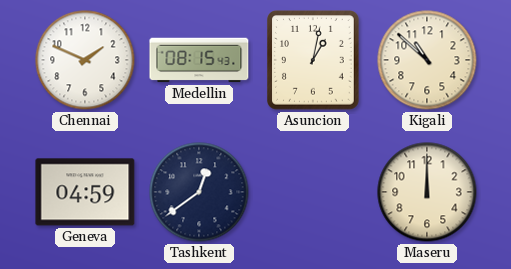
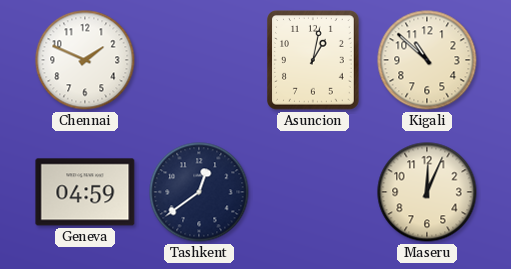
Medellin: 08:15 -> none (199, 60)
Maseru: 12:00 -> 12:04 (427, 192)
